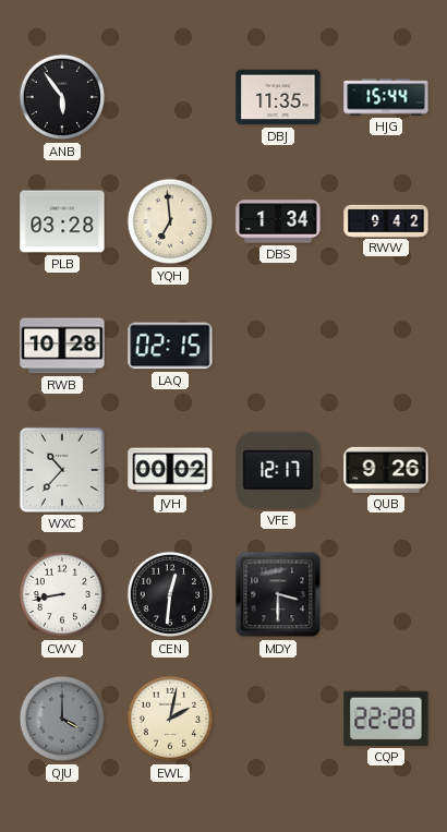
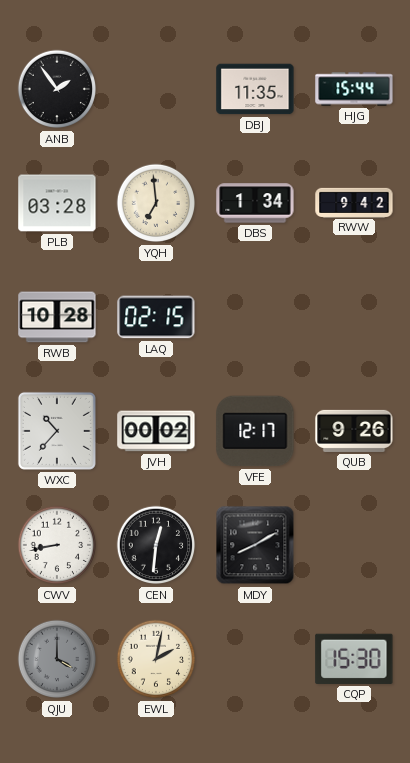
ANB: 5:54 -> 1:54 (57, 89)
MDY: 3:30 -> 8:10 (255, 545)
CQP: 22:28 -> 15:30 (354, 659)
